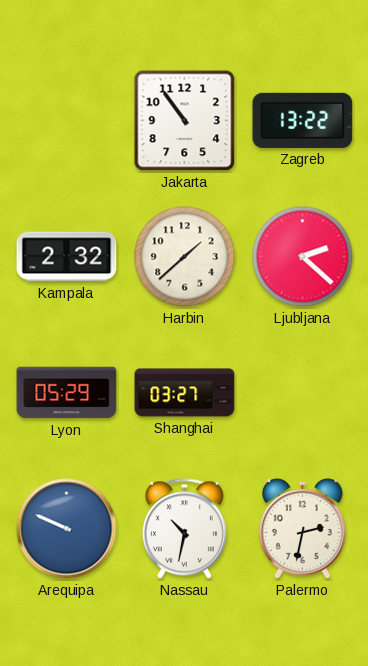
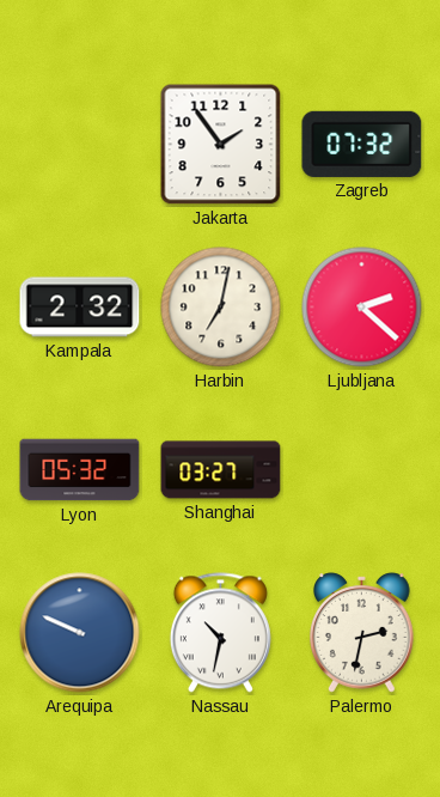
Jakarta: 10:54 -> 1:54 (221, 145)
Zagreb: 13:22 -> 07:32 (362, 144)
Harbin: 1:38 -> 7:02 (221, 308)
Lyon: 05:29 -> 05:32 (80, 470)
